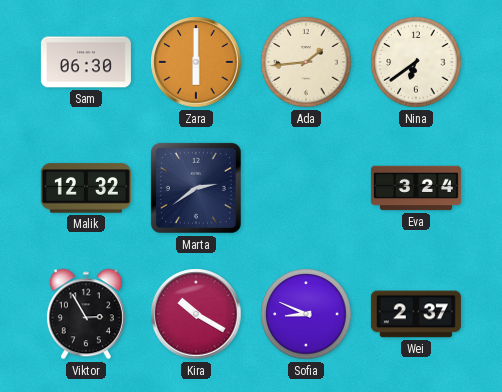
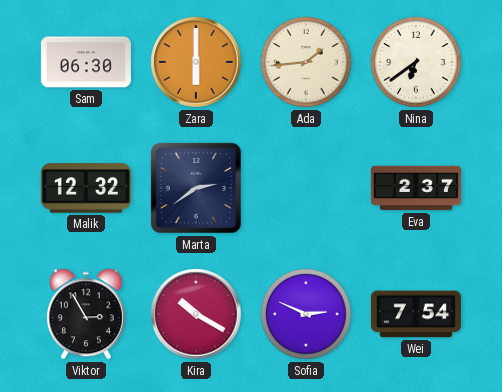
Eva: 3:24 -> 2:37 (416, 188)
Sofia: 8:49 -> 2:49 (306, 314)
Wei: 2:37 -> 7:54 (416, 314)
